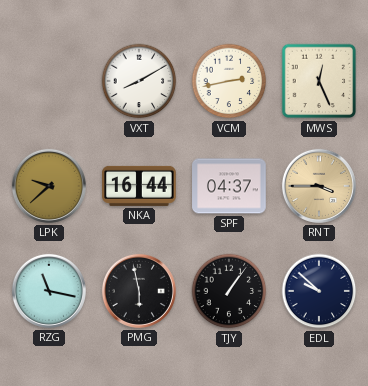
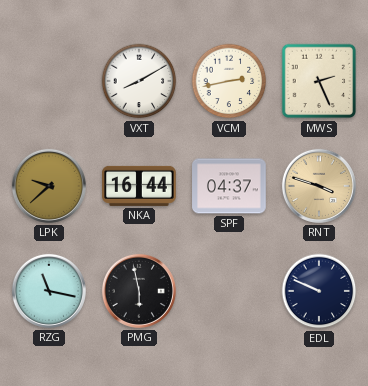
MWS: 12:26 -> 2:26 (319, 81)
RNT: 3:45 -> 3:48 (319, 186)
TJY: 1:06 -> none (229, 291)
EDL: 9:52 -> 9:49 (319, 291)
